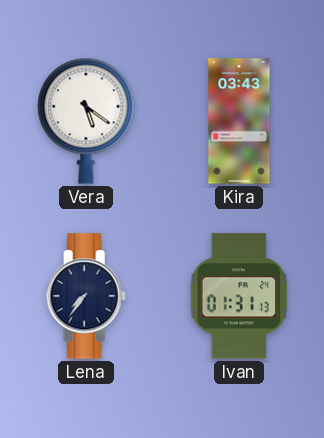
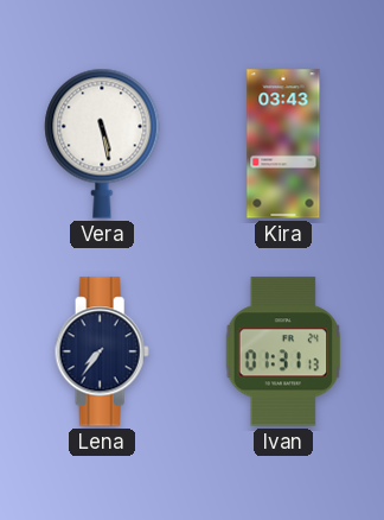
Vera: 5:21 -> 5:28 (102, 144)
